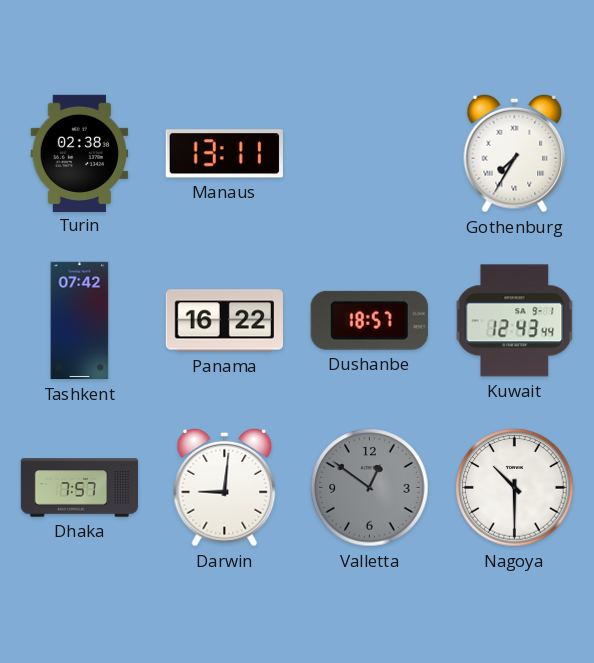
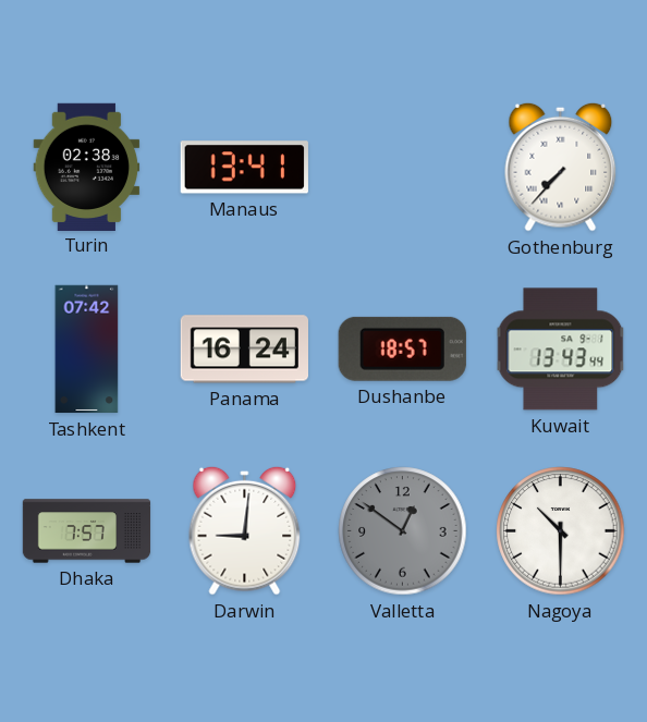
Manaus: 13:11 -> 13:41 (244, 168)
Gothenburg: 7:35 -> 7:37 (561, 167)
Panama: 16:22 -> 16:24 (244, 350)
Kuwait: 12:43 -> 13:43 (561, 350)
